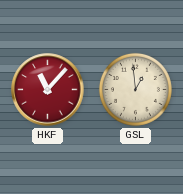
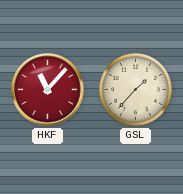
GSL: 12:59 -> 1:37 (135, 89)
